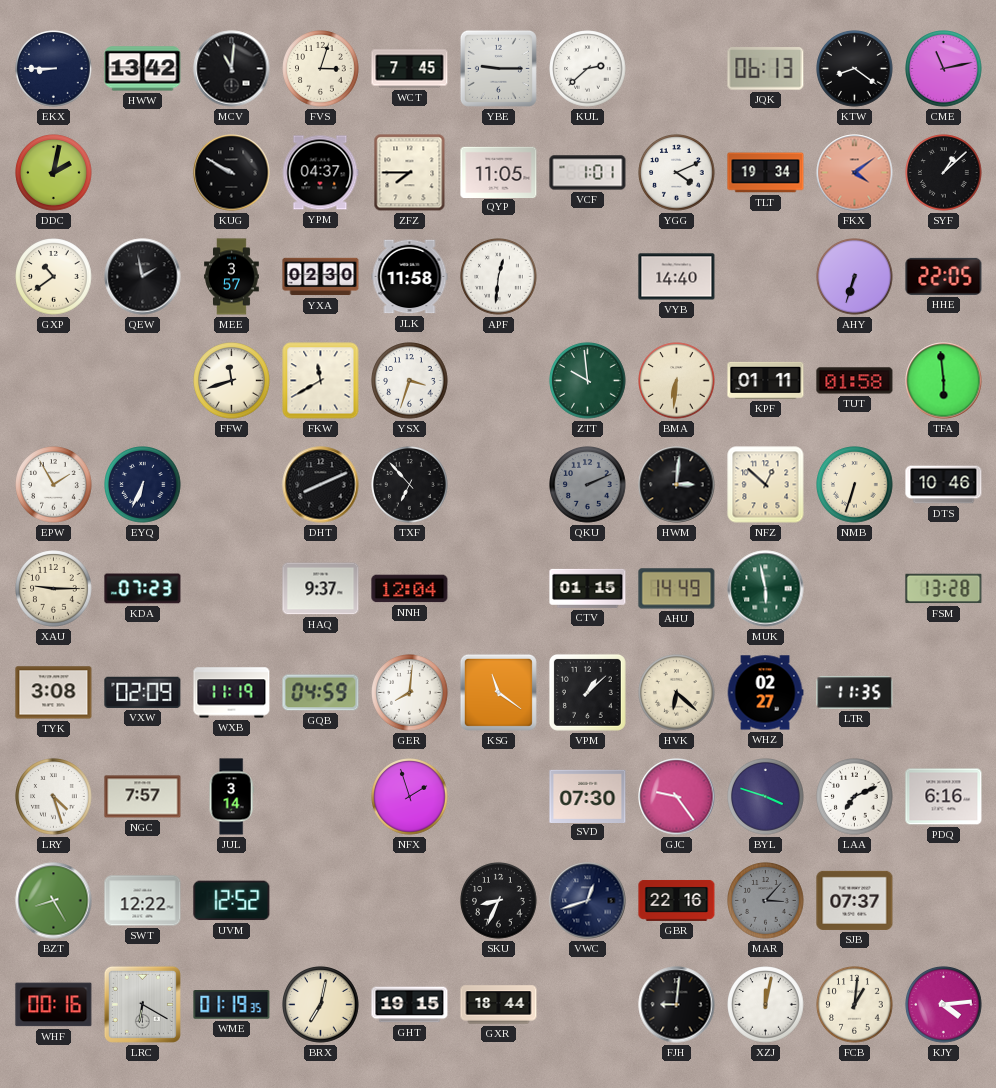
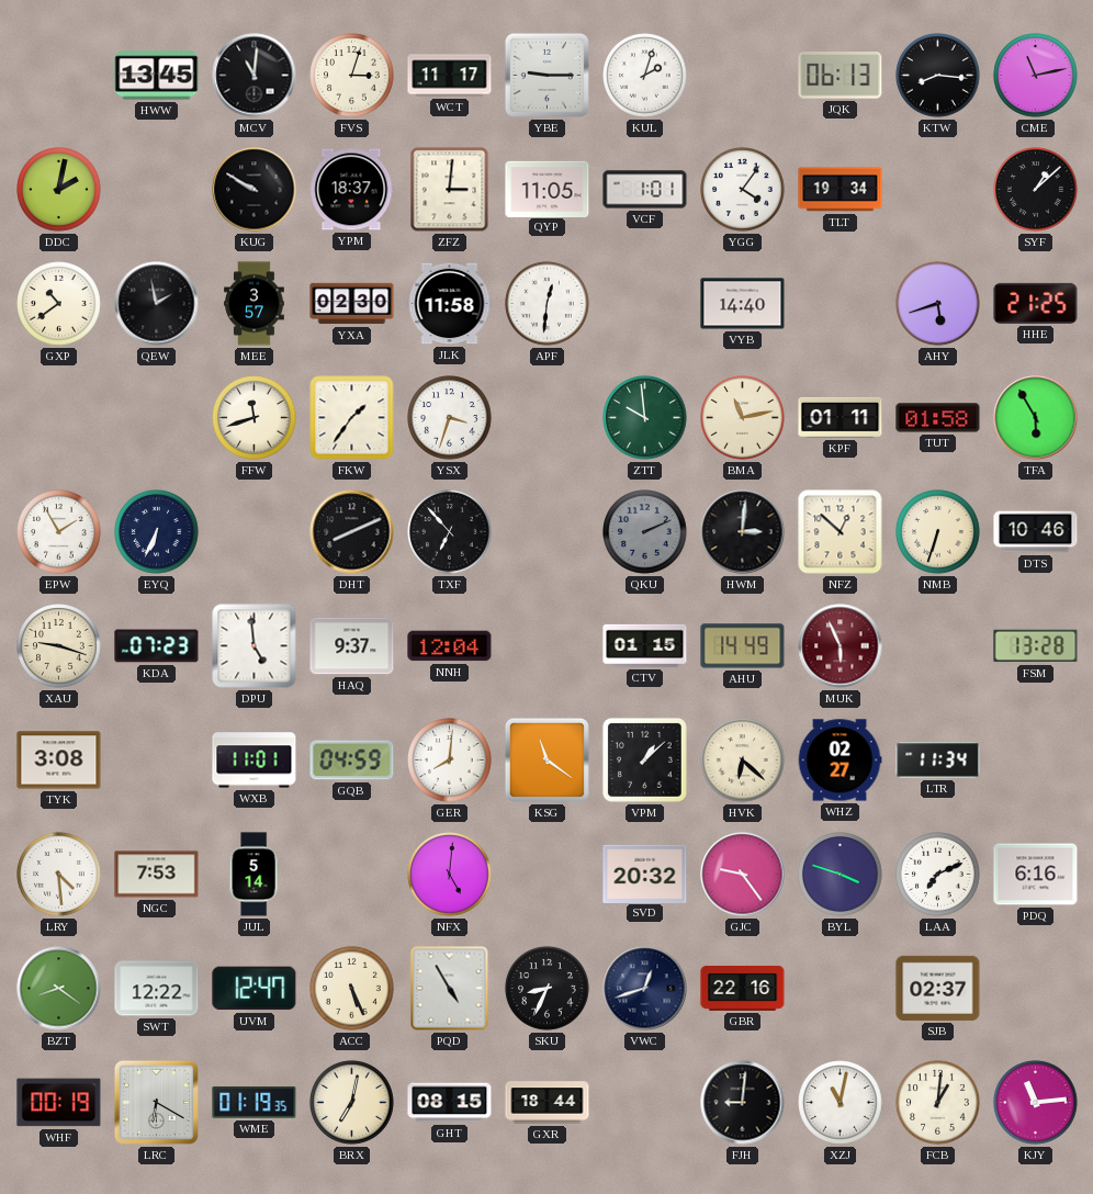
EKX: 8:45 -> none (54, 69)
HWW: 13:42 -> 13:45 (157, 76)
WCT: 7:45 -> 11:17 (450, 76)
KUL: 2:38 -> 2:03 (645, 76)
KTW: 8:21 -> 8:16 (938, 76)
YPM: 04:37 -> 18:37 (351, 190)
ZFZ: 7:45 -> 3:01 (450, 190)
YGG: 4:11 -> 4:06 (743, 190)
FKX: 4:09 -> none (855, 173)
AHY: 6:33 -> 5:42 (938, 304)
HHE: 22:05 -> 21:25 (1036, 303)
FKW: 11:40 -> 1:36 (352, 418)
BMA: 6:31 -> 11:13 (743, 418)
TFA: 5:59 -> 5:55 (1036, 418)
XAU: 9:15 -> 9:18 (59, 646)
DPU: none -> 4:59 (255, 646)
MUK: 5:58 -> 5:56 (841, 646)
MUK dial: green -> burgundy (841, 646)
VXW: 02:09 -> none (143, 692)
WXB: 11:19 -> 11:01 (255, 761)
LTR: 11:35 -> 11:34 (938, 761)
LRY: 4:27 -> 4:29 (59, 875)
NGC: 7:57 -> 7:53 (157, 875)
JUL: 3:14 -> 5:14 (253, 875)
NFX: 1:57 -> 5:01 (450, 875)
SVD: 07:30 -> 20:32 (645, 874)
BZT: 8:25 -> 8:21 (59, 989)
UVM: 12:52 -> 12:47 (255, 989)
ACC: none -> 5:26 (352, 989)
PQD: none -> 4:55 (450, 989)
MAR: 3:07 -> none (766, 901)
SJB: 07:37 -> 02:37 (938, 988)
WHF: 00:16 -> 00:19 (59, 1103)
GHT: 19:15 -> 08:15 (450, 1103)
XZJ: 12:02 -> 11:02 (841, 1103)
KJY: 4:14 -> 11:14 (1036, 1103)
